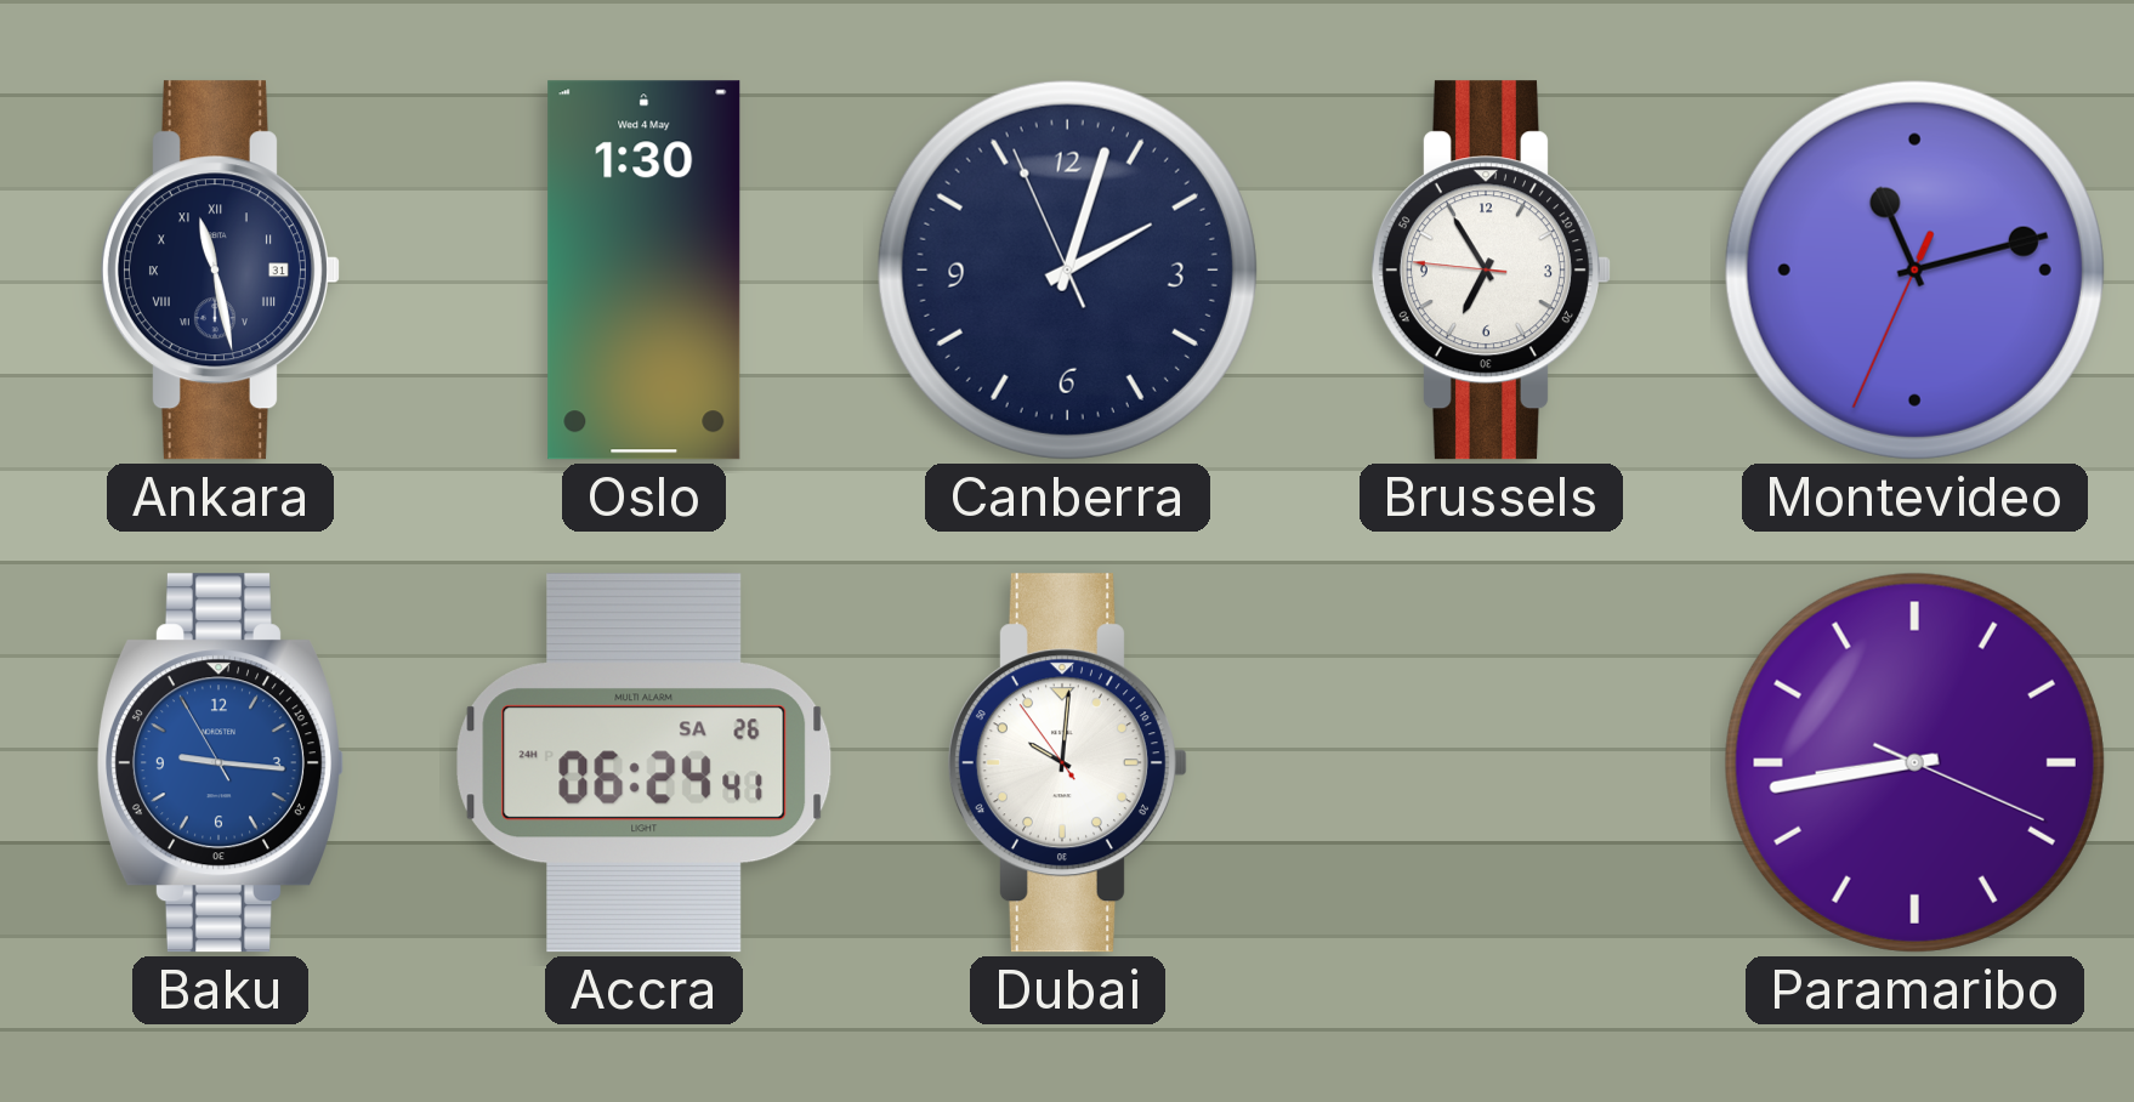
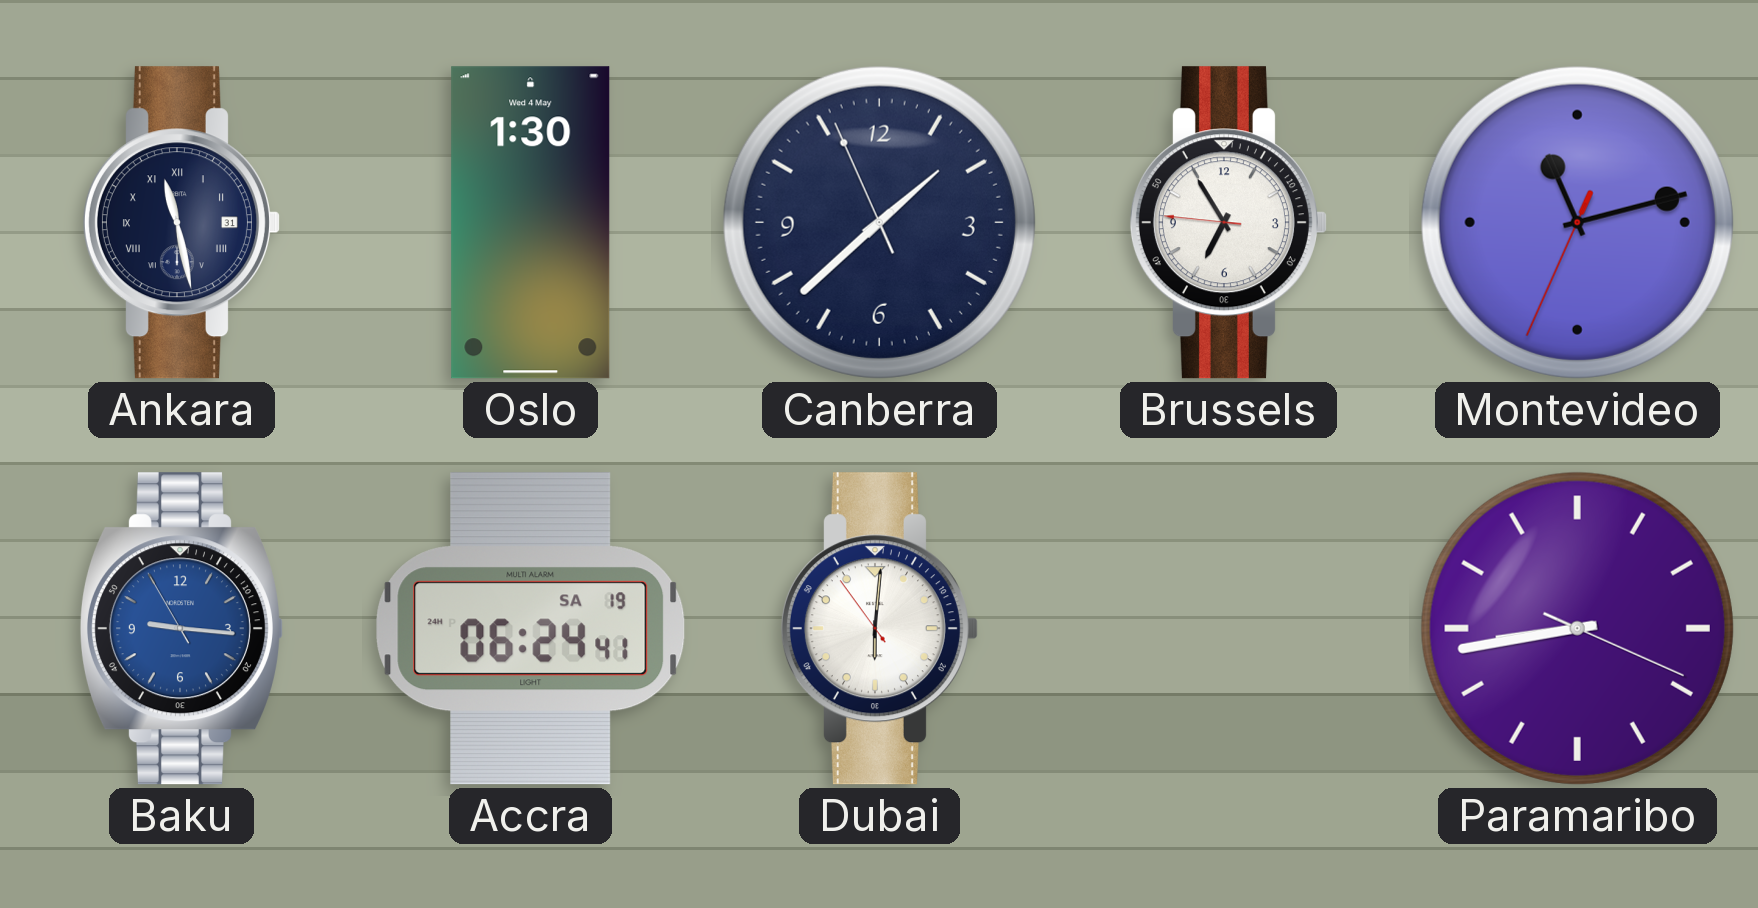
Canberra: 2:02 -> 1:37 (879, 222)
Accra date: SA 26 -> SA 19 (531, 629)
Dubai: 10:00 -> 6:00 (879, 629)
